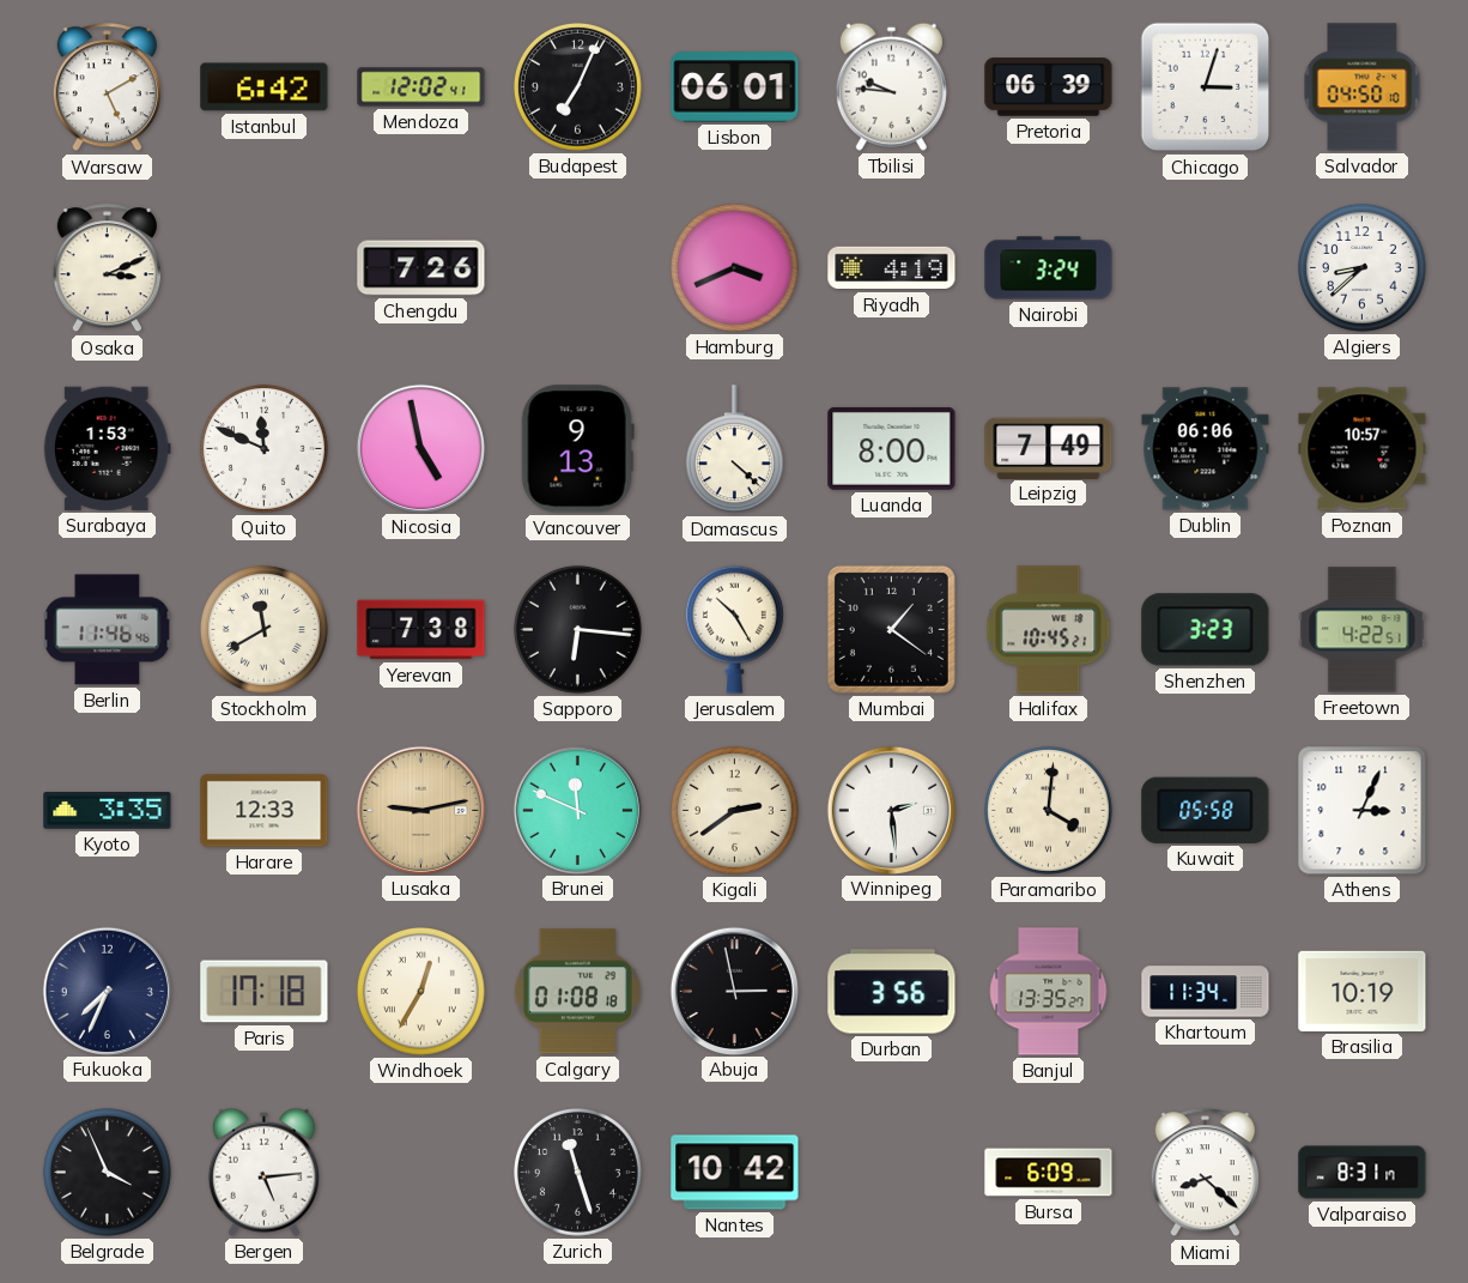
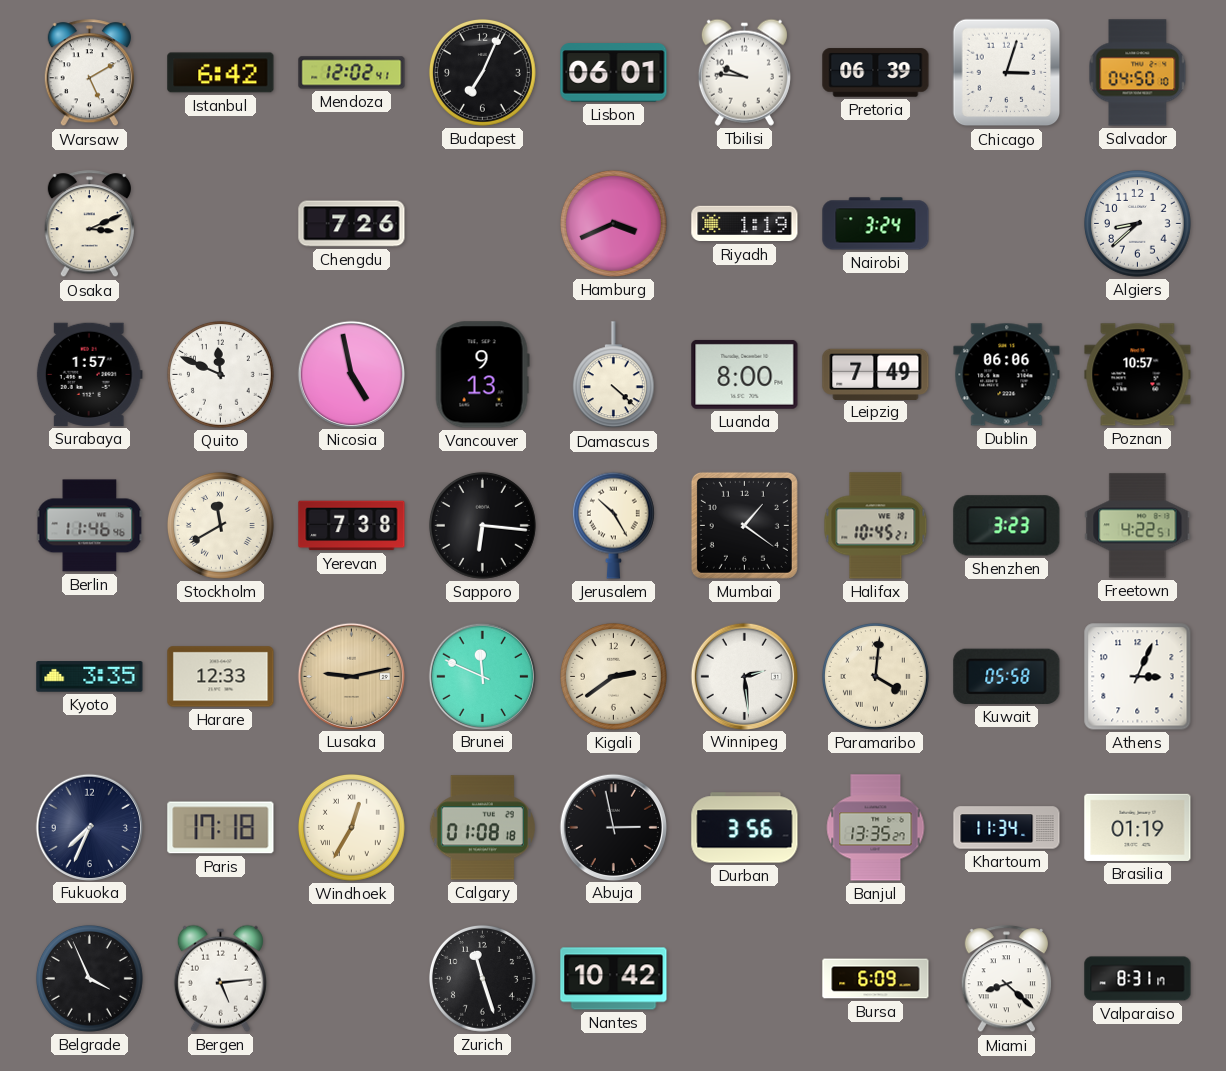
Riyadh: 4:19 -> 1:19 (745, 224)
Surabaya: 1:53 -> 1:57 (89, 374)
Brasilia: 10:19 -> 01:19 (1138, 827)
